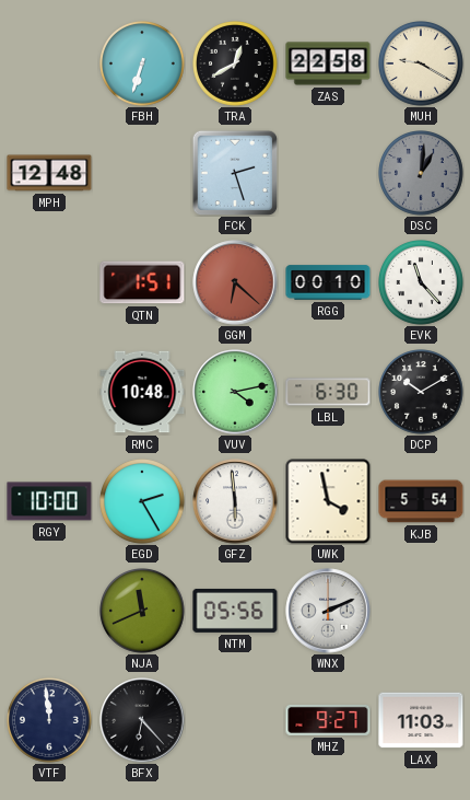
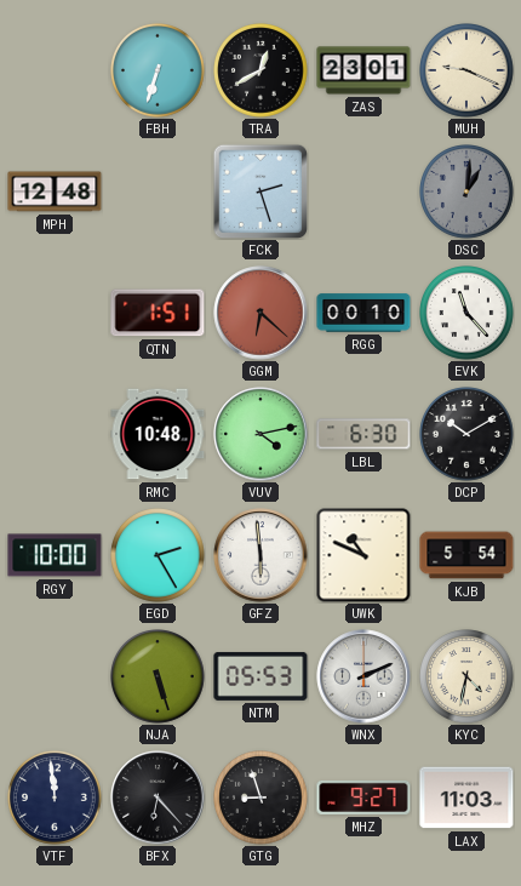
ZAS: 22:58 -> 23:01 (363, 70)
MUH: 9:20 -> 9:19 (468, 72)
UWK: 3:58 -> 10:49 (363, 555)
NJA: 11:41 -> 5:27 (159, 678)
NTM: 05:56 -> 05:53 (260, 676)
KYC: none -> 4:32 (468, 678)
GTG: none -> 8:57 (262, 799)
